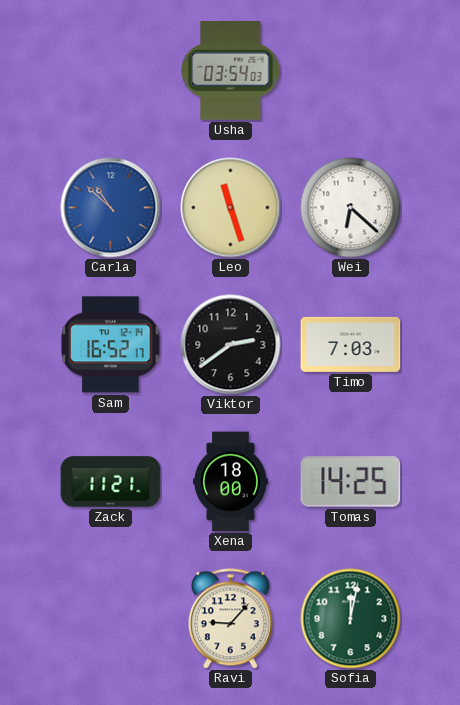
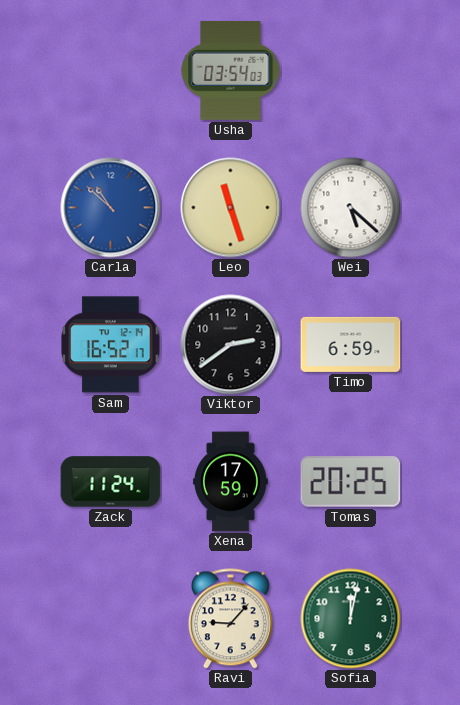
Wei: 6:22 -> 5:22 (351, 208)
Timo: 7:03 -> 6:59 (351, 344)
Zack: 11:21 -> 11:24 (111, 482)
Xena: 18:00 -> 17:59 (230, 482)
Tomas: 14:25 -> 20:25 (351, 482)
